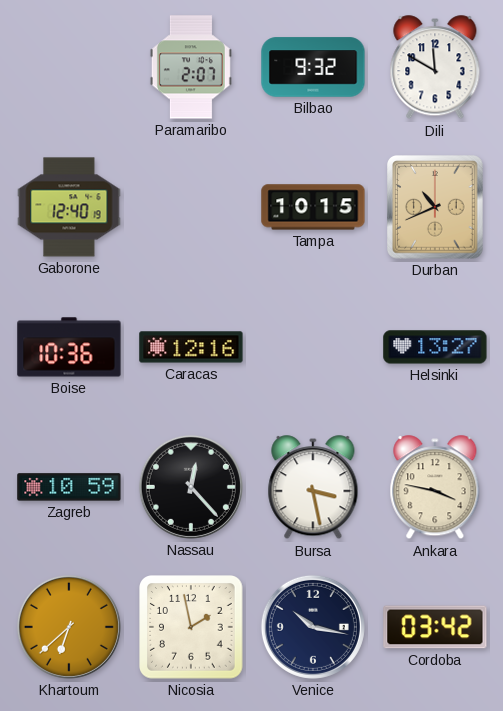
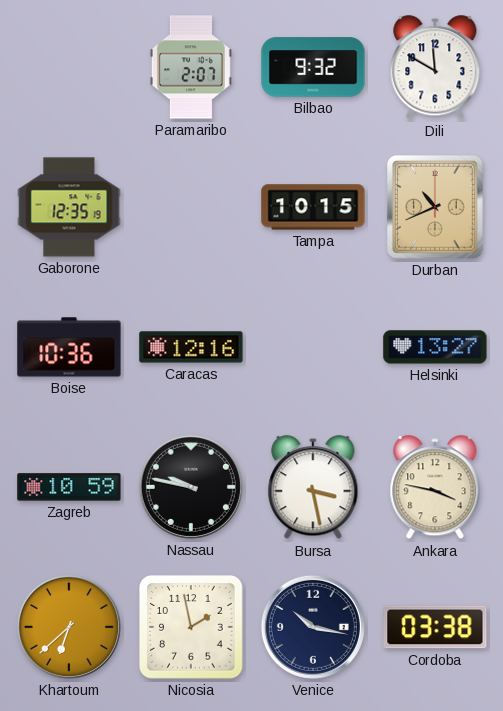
Gaborone: 12:40 -> 12:35 (69, 207)
Nassau: 12:23 -> 9:47 (191, 487)
Cordoba: 03:42 -> 03:38 (435, 627)
